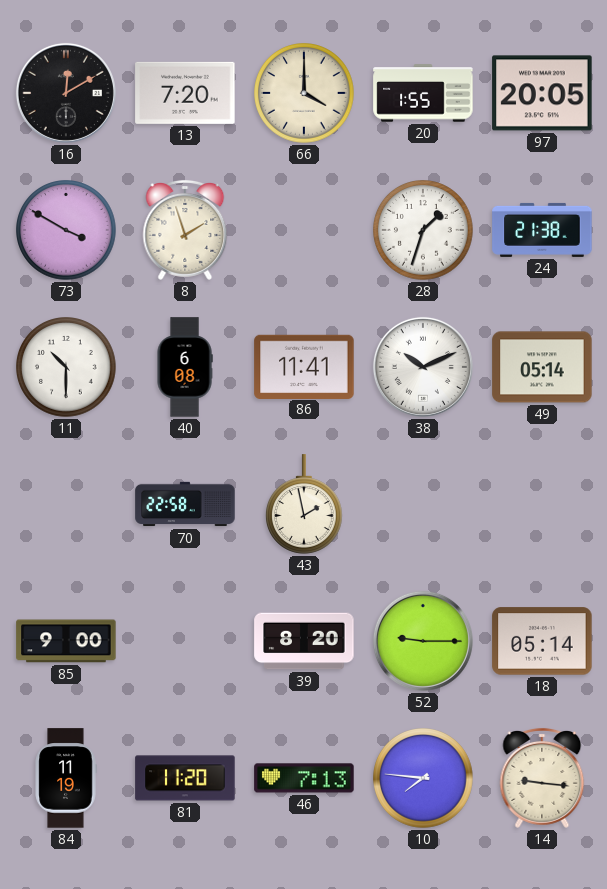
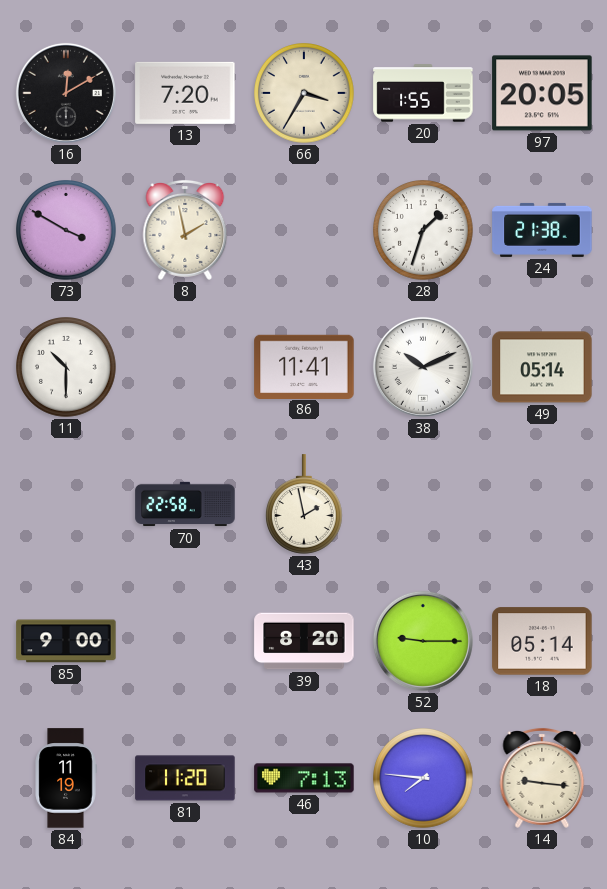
66: 4:00 -> 3:35 (305, 94)
8: 1:57 -> 1:58 (185, 230)
40: 6:08 -> none (185, 367)
